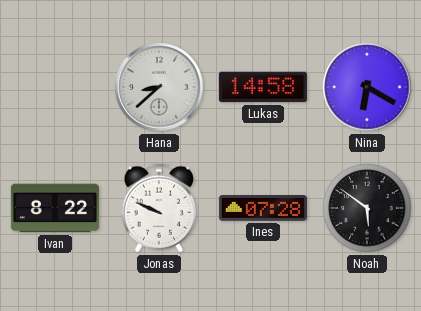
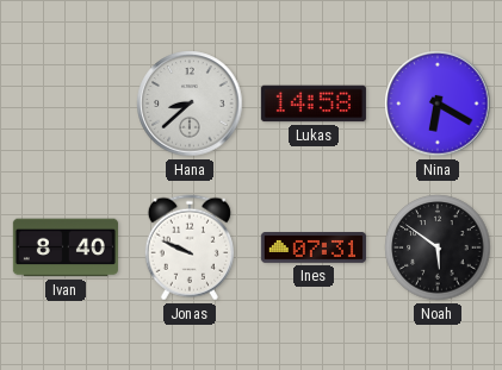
Ivan: 8:22 -> 8:40 (66, 247)
Ines: 07:28 -> 07:31 (314, 247)
